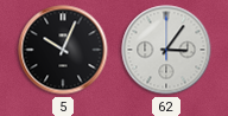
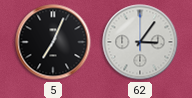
5: 10:04 -> 7:04 (53, 42)
